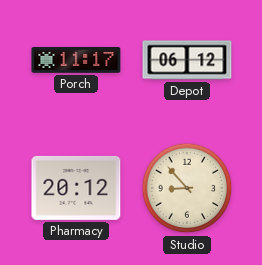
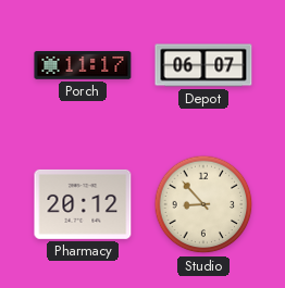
Depot: 06:12 -> 06:07 (203, 65)
